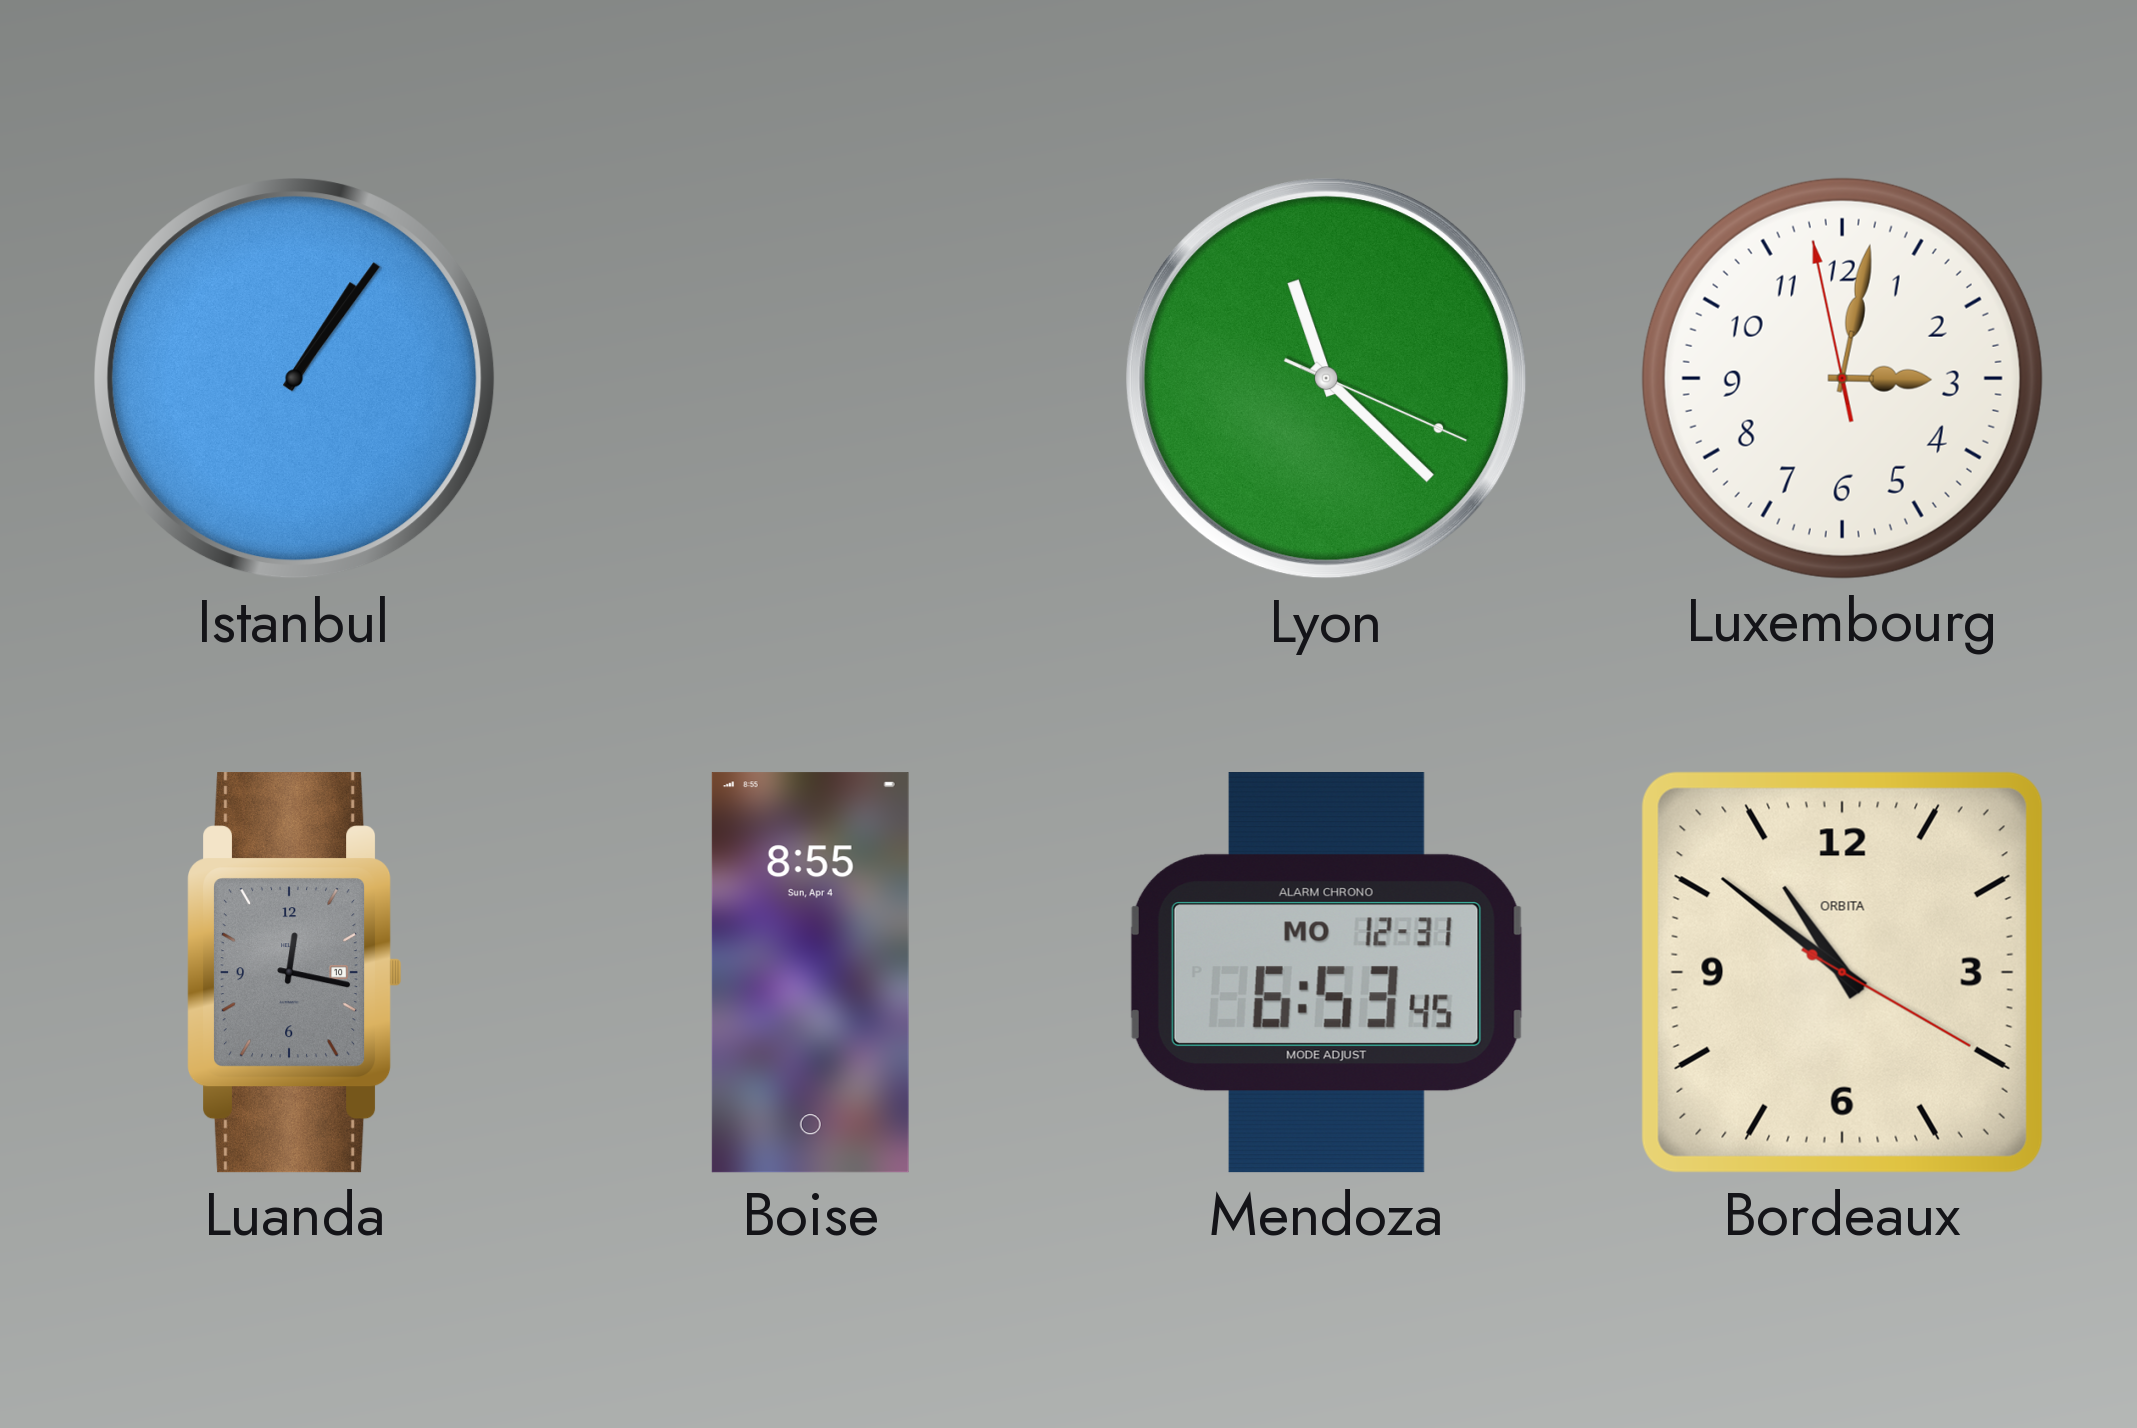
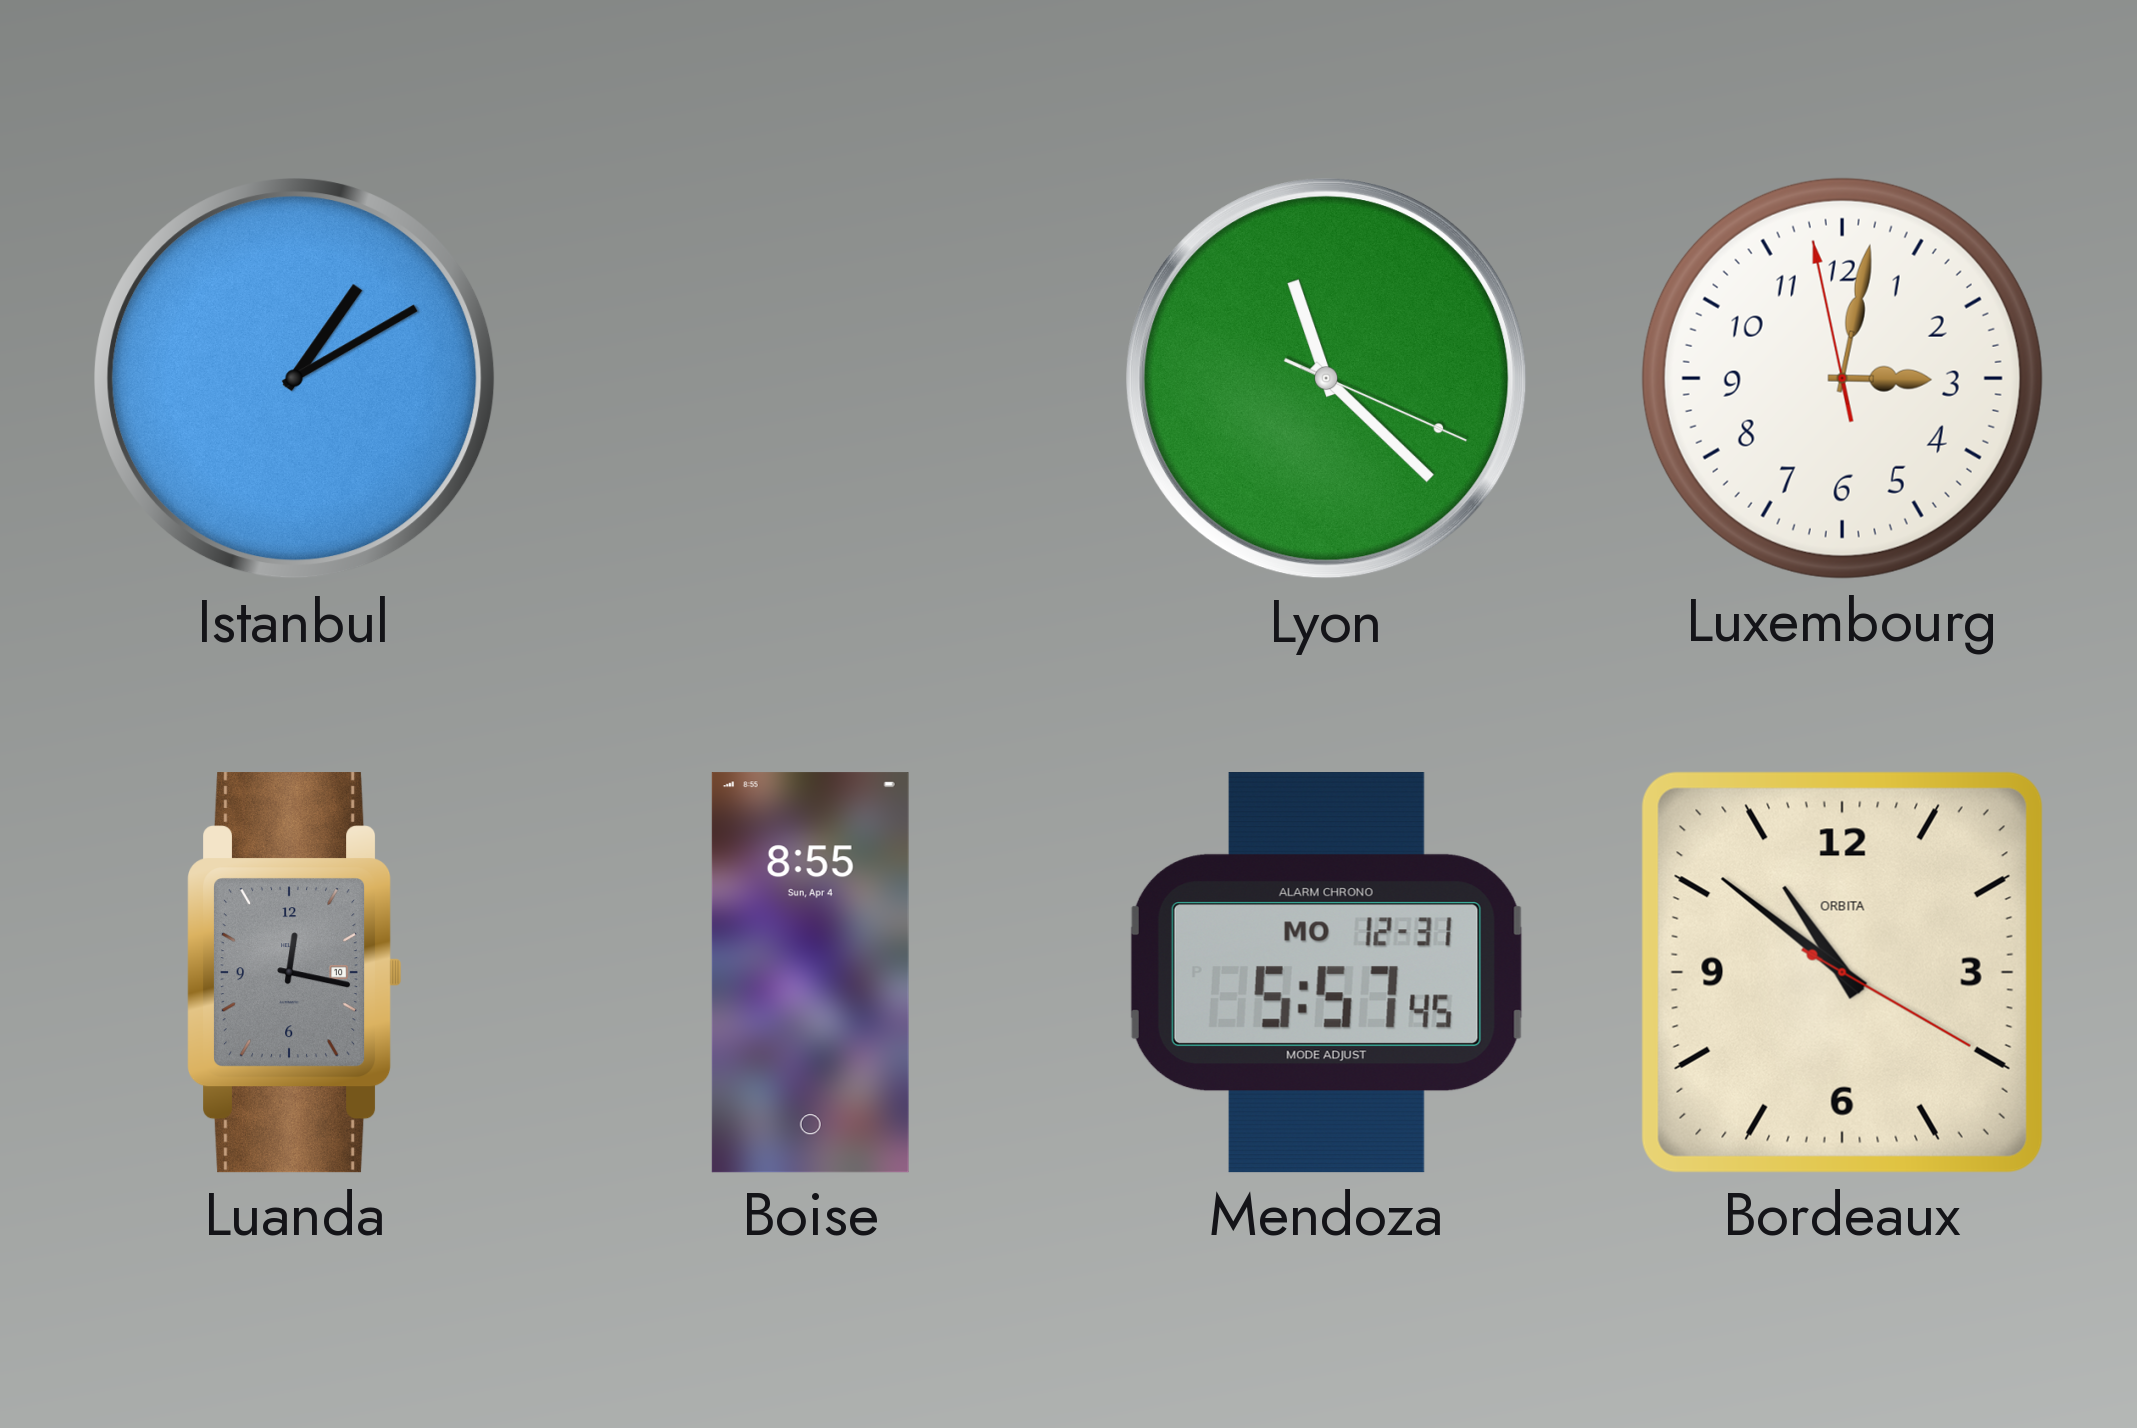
Istanbul: 1:06 -> 1:10 (295, 379)
Mendoza: 6:53 -> 5:57 (1326, 973)
